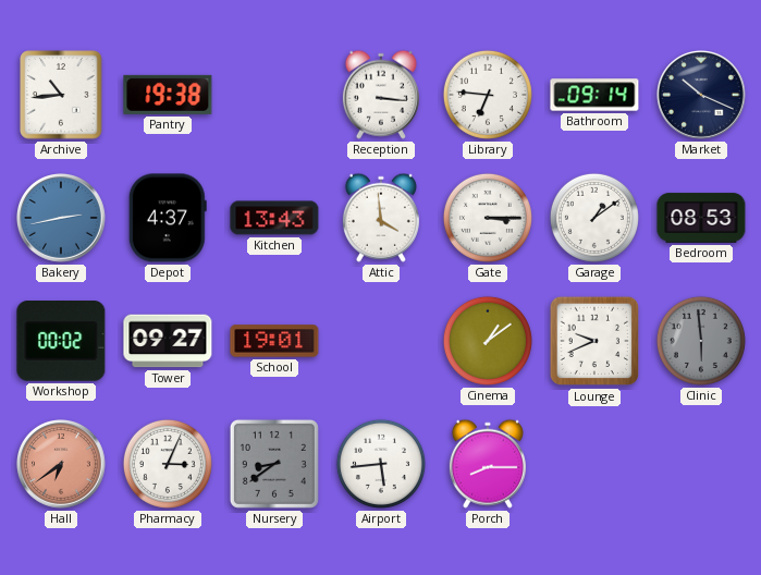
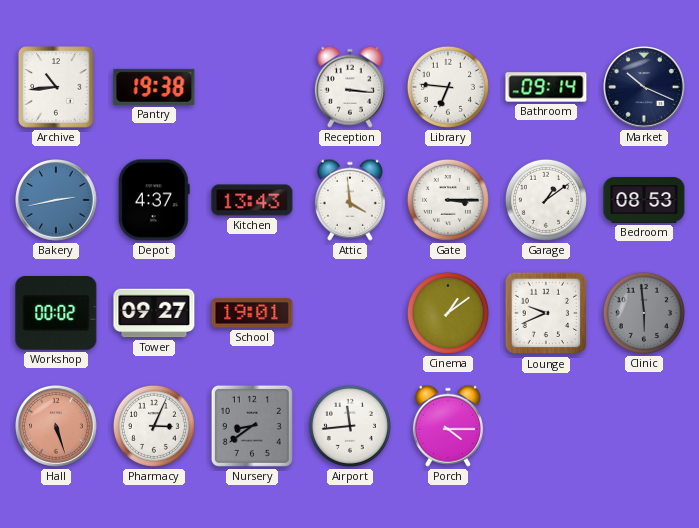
Hall: 6:39 -> 5:27 (57, 427)
Airport: 5:44 -> 11:44 (350, 426)
Porch: 8:15 -> 4:15 (448, 426)
